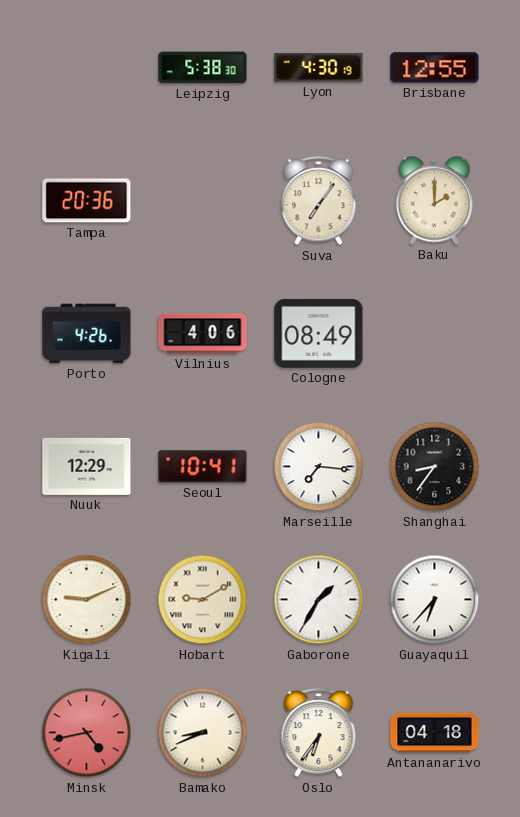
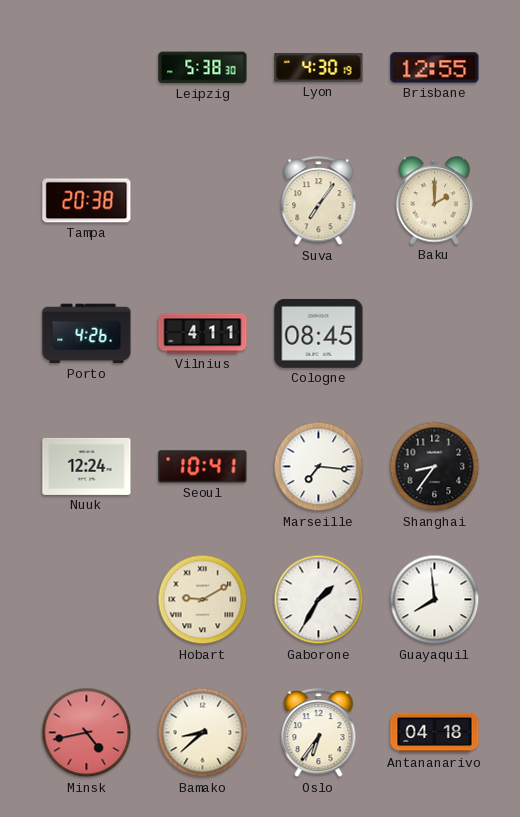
Tampa: 20:36 -> 20:38 (87, 201)
Vilnius: 4:06 -> 4:11 (203, 334)
Cologne: 08:49 -> 08:45 (319, 333)
Nuuk: 12:29 -> 12:24 (87, 466)
Kigali: 9:11 -> none (87, 600)
Guayaquil: 6:37 -> 7:59 (435, 600)
Bamako: 8:41 -> 8:38 (203, 733)
